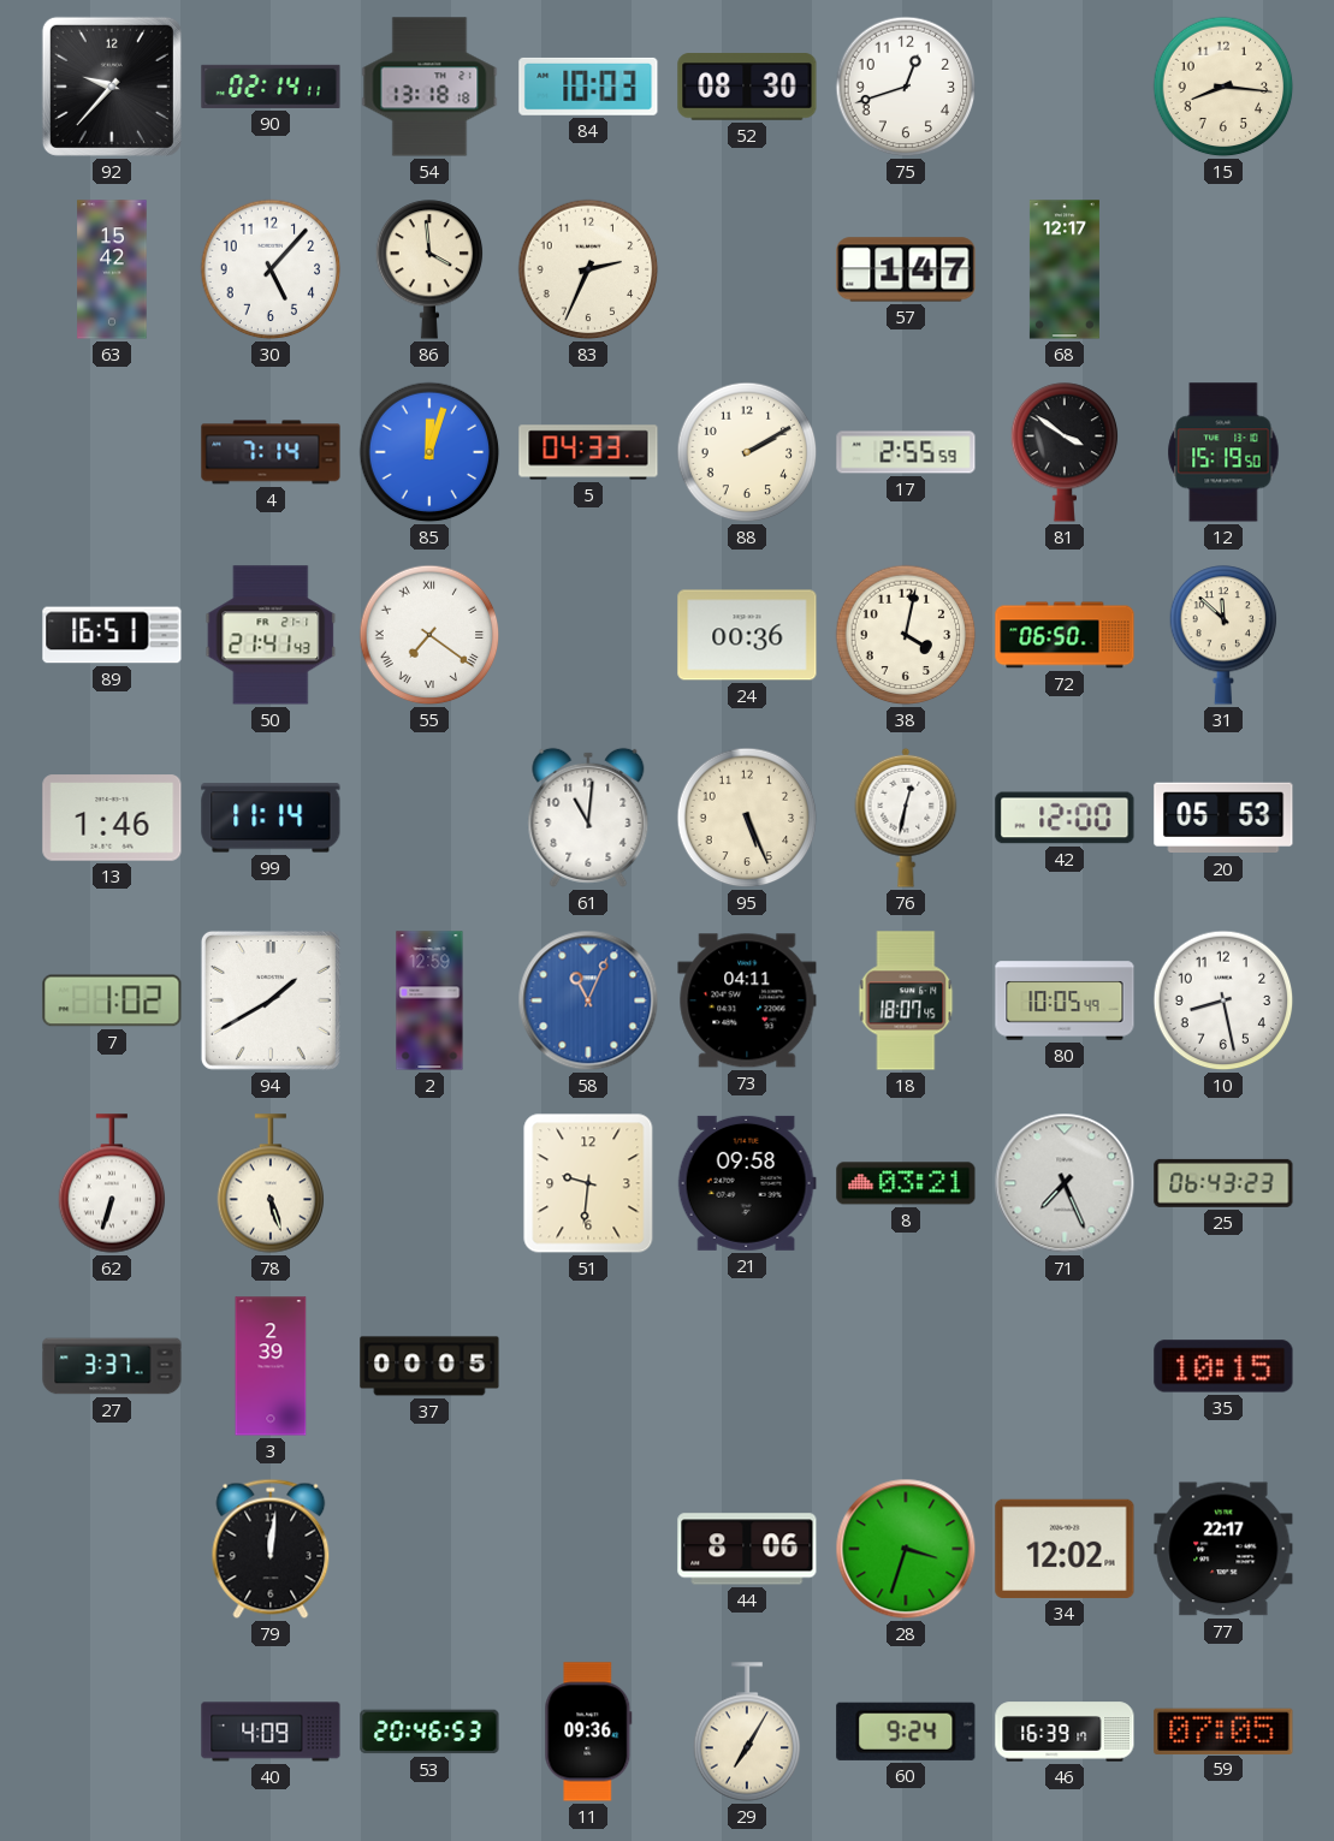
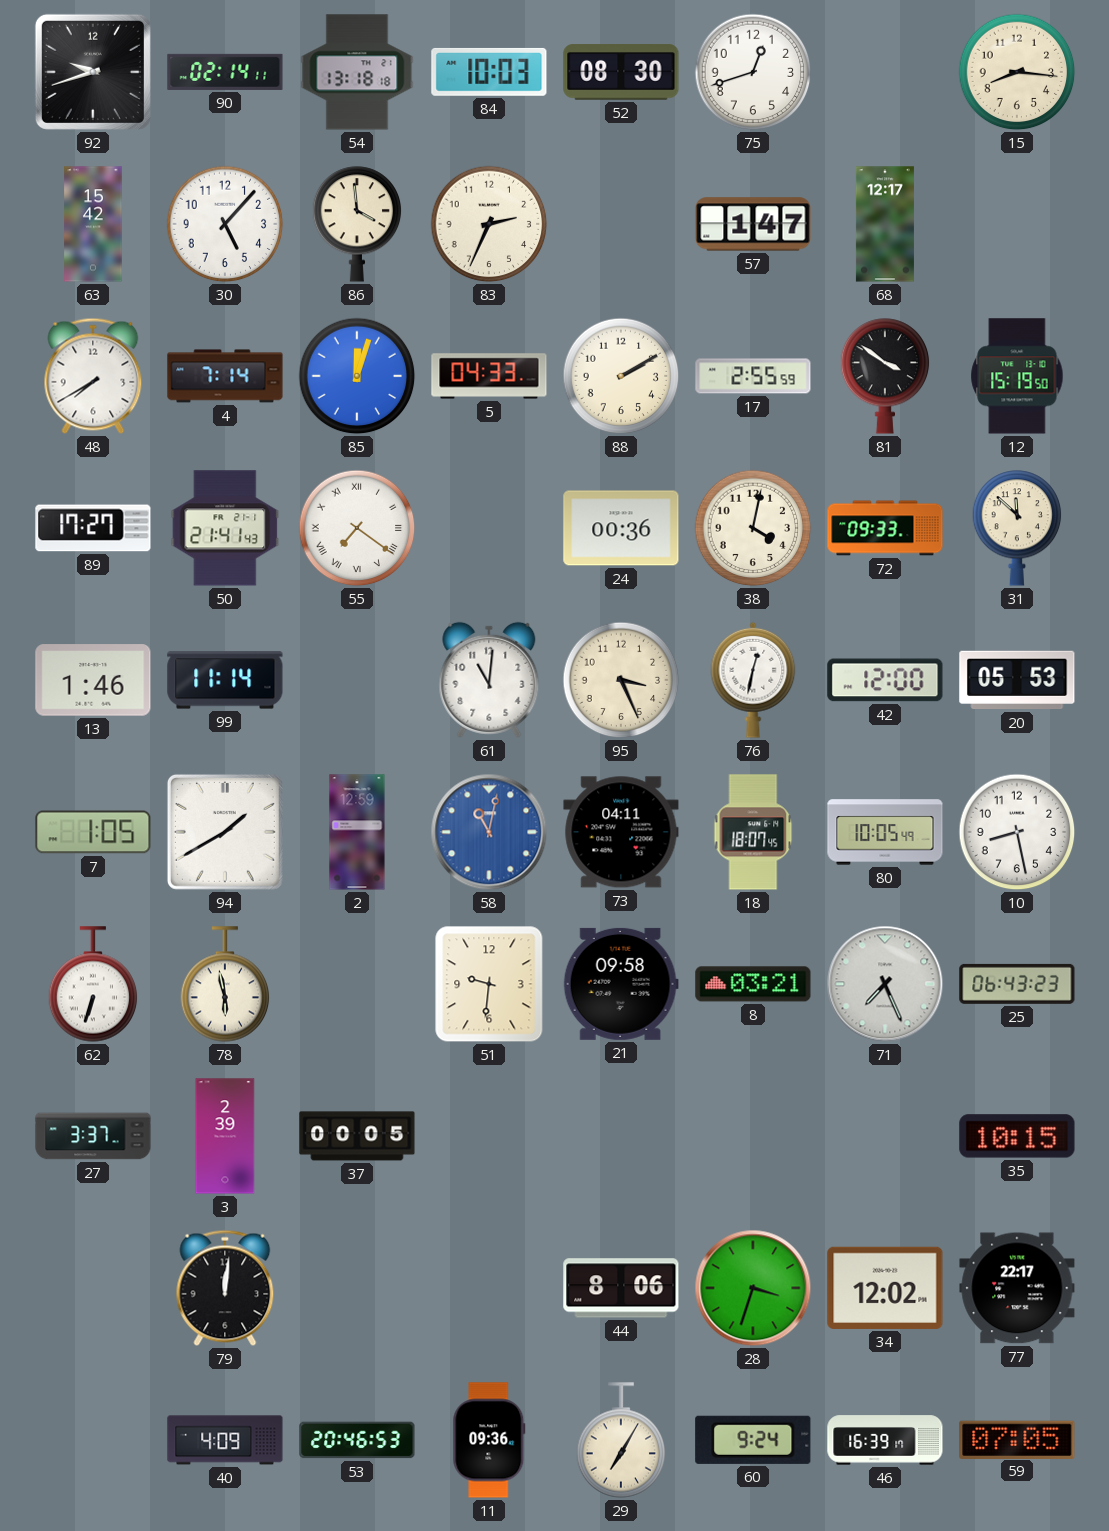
92: 9:37 -> 9:42 (93, 72)
48: none -> 7:40 (93, 376)
89: 16:51 -> 17:27 (93, 528)
72: 06:50 -> 09:33 (885, 528)
95: 5:26 -> 3:26 (621, 680)
7: 1:02 -> 1:05 (93, 832)
58: 11:04 -> 11:02 (489, 832)
78: 5:27 -> 5:58 (225, 984)
